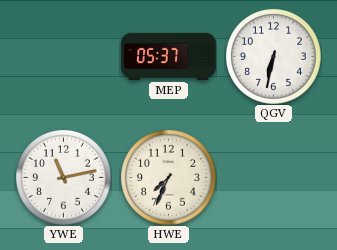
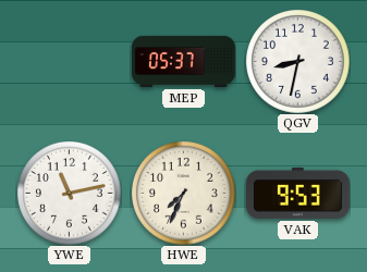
QGV: 6:32 -> 8:32 (298, 62)
VAK: none -> 9:53 (297, 193)
